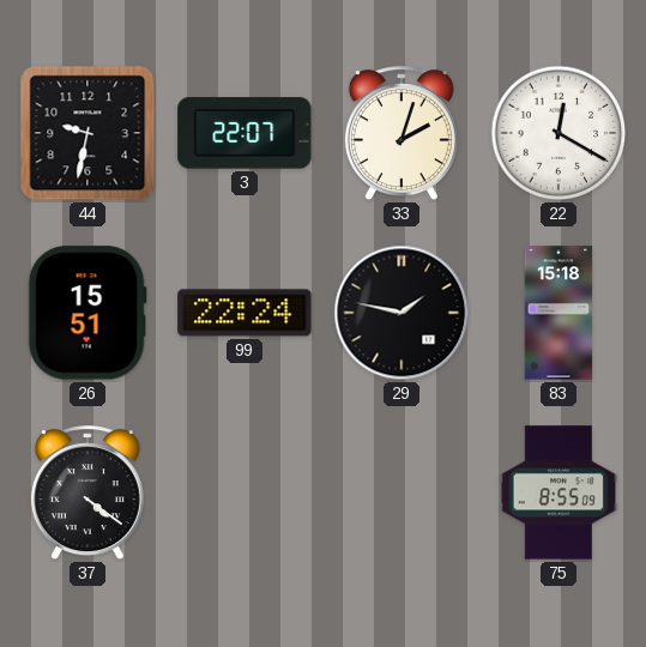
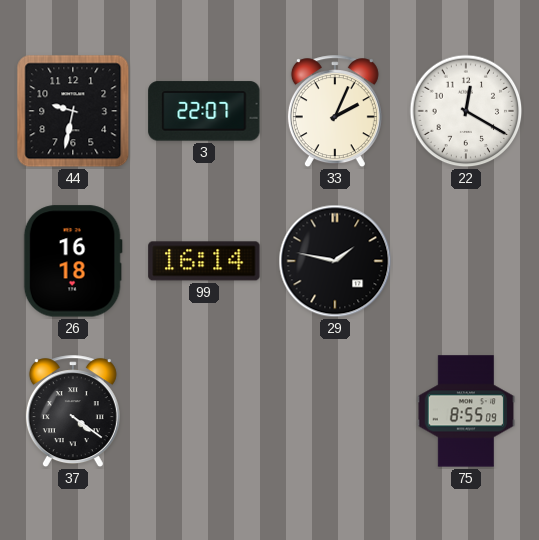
33: 2:03 -> 2:04 (335, 112)
26: 15:51 -> 16:18 (73, 261)
99: 22:24 -> 16:14 (204, 261)
83: 15:18 -> none (559, 313)
